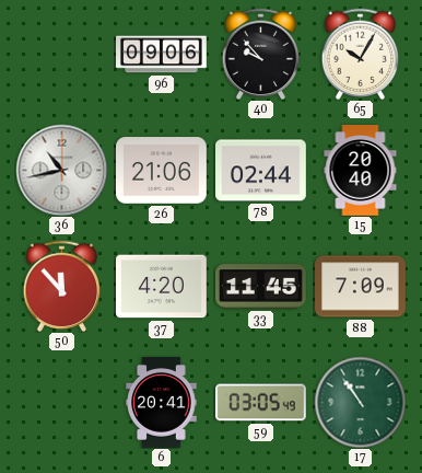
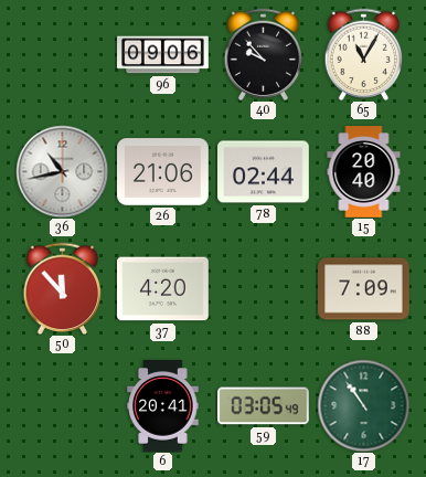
65: 10:05 -> 11:05 (364, 54)
33: 11:45 -> none (261, 287)
